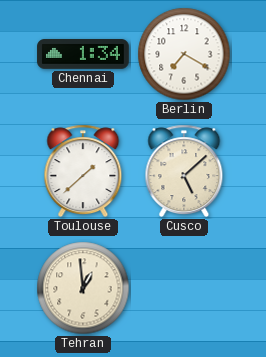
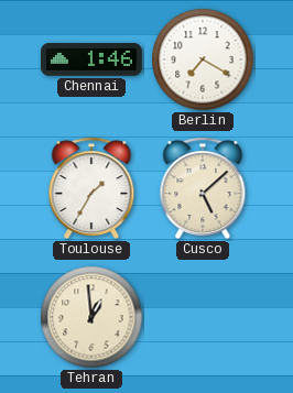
Chennai: 1:34 -> 1:46 (91, 59)
Toulouse: 1:38 -> 1:35 (91, 188)
